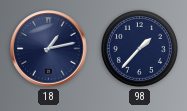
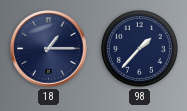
18: 1:13 -> 1:15 (49, 49)
